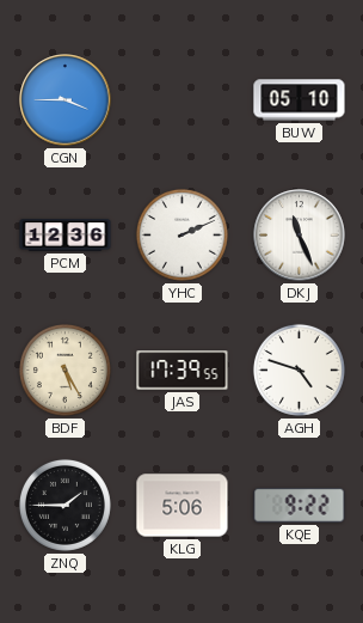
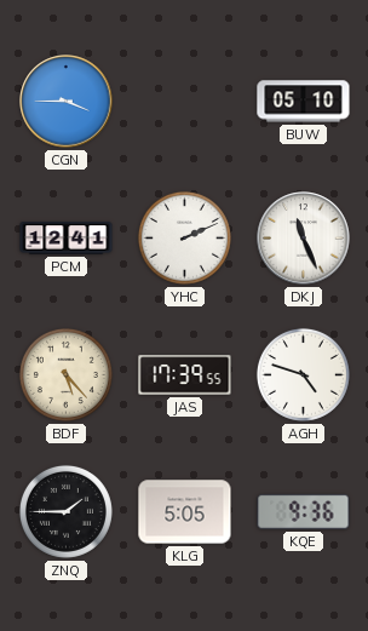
PCM: 12:36 -> 12:41 (67, 239)
BDF: 5:25 -> 5:23 (65, 374)
KLG: 5:06 -> 5:05 (185, 512)
KQE: 9:22 -> 9:36 (304, 512)
